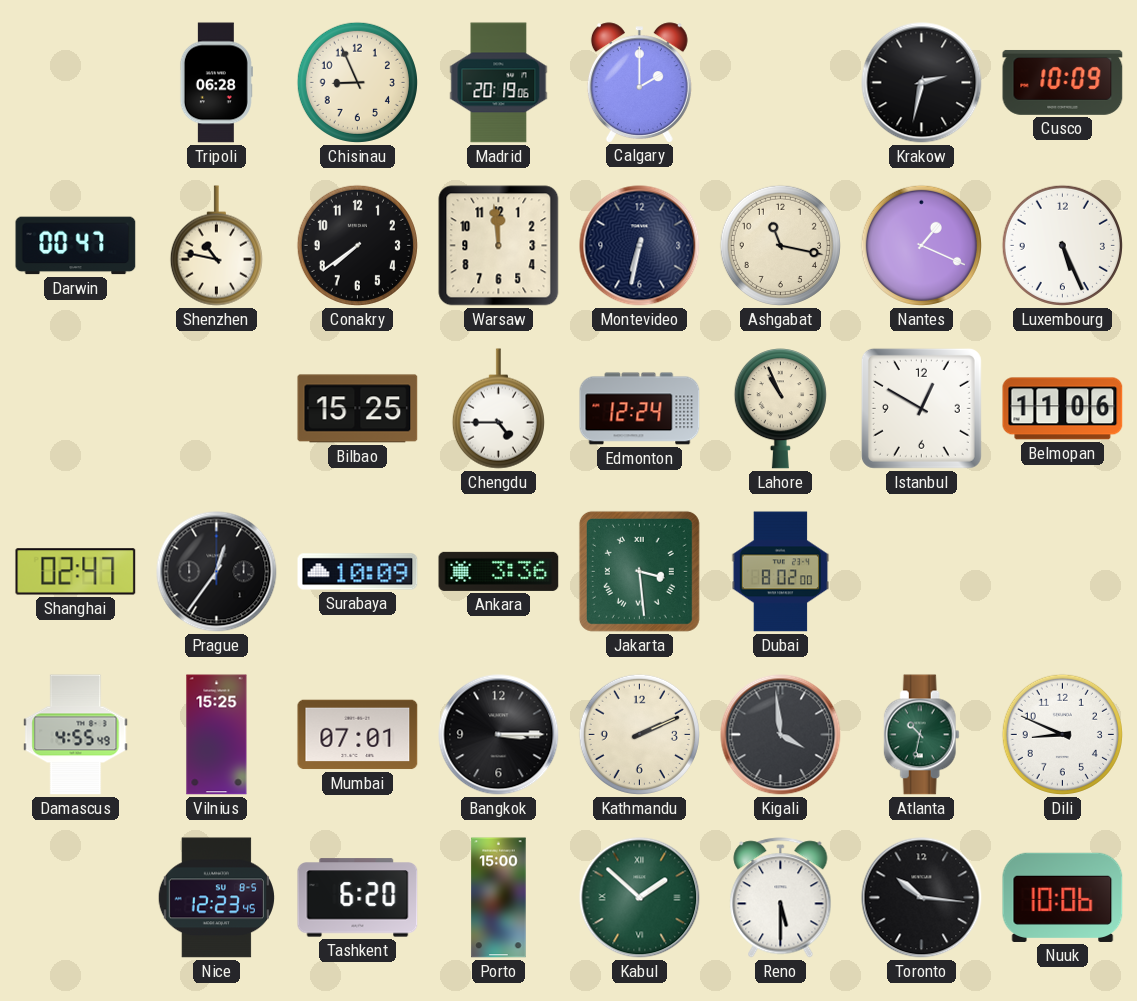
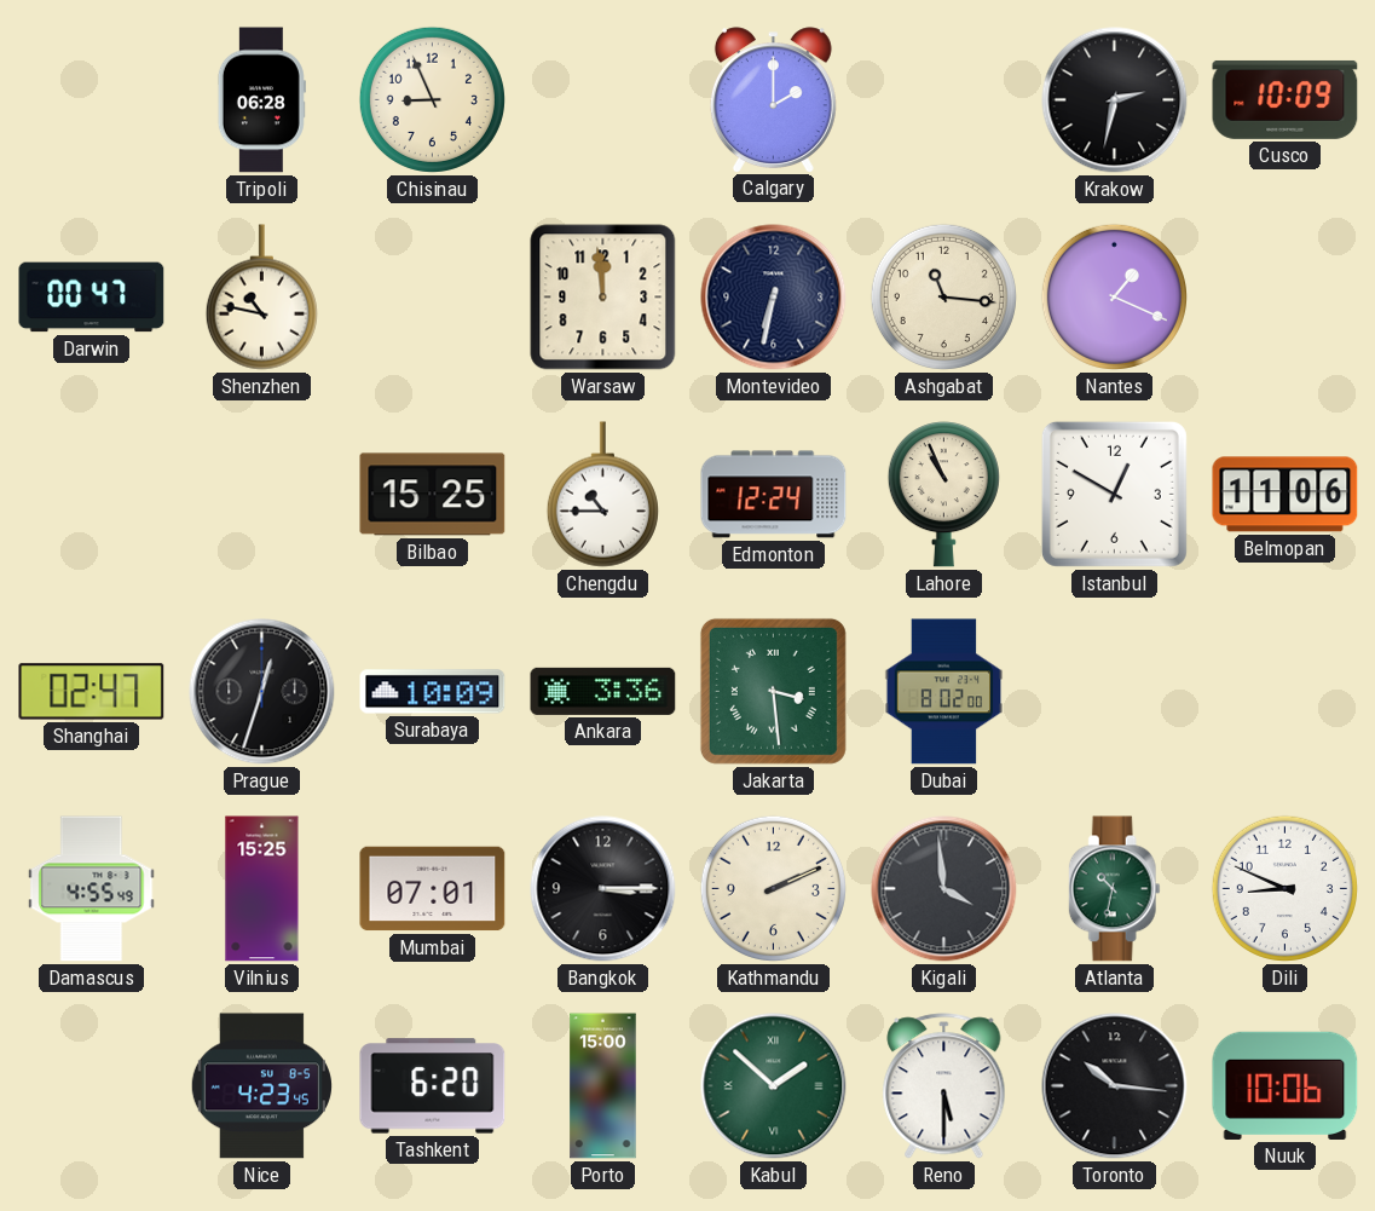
Madrid: 20:19 -> none (499, 83)
Conakry: 7:39 -> none (357, 245)
Ashgabat: 11:17 -> 11:16 (943, 296)
Luxembourg: 5:26 -> none (1062, 245)
Chengdu: 4:45 -> 10:45 (602, 495)
Prague: 12:36 -> 12:33 (262, 692)
Nice: 12:23 -> 4:23 (261, 1086)
